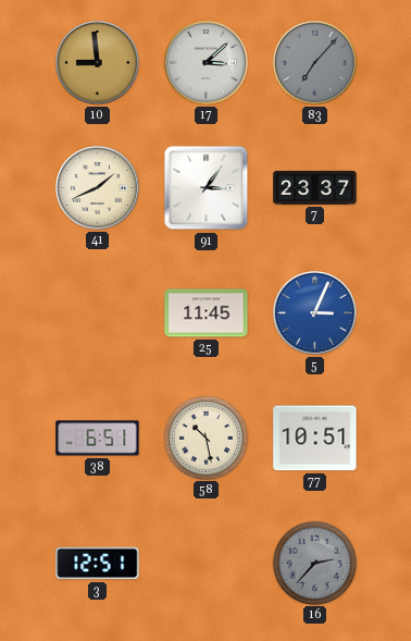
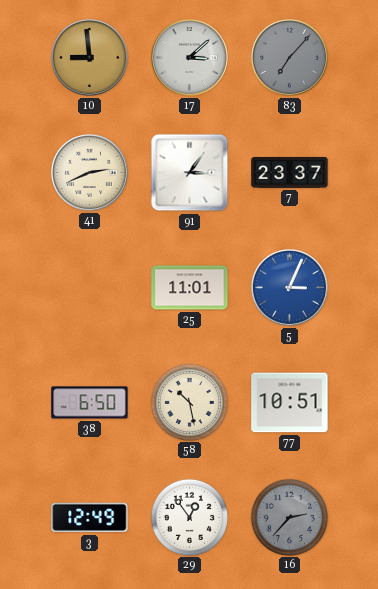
41: 1:41 -> 2:41 (89, 172)
25: 11:45 -> 11:01 (190, 288)
38: 6:51 -> 6:50 (90, 403)
3: 12:51 -> 12:49 (90, 518)
29: none -> 12:54 (189, 517)
